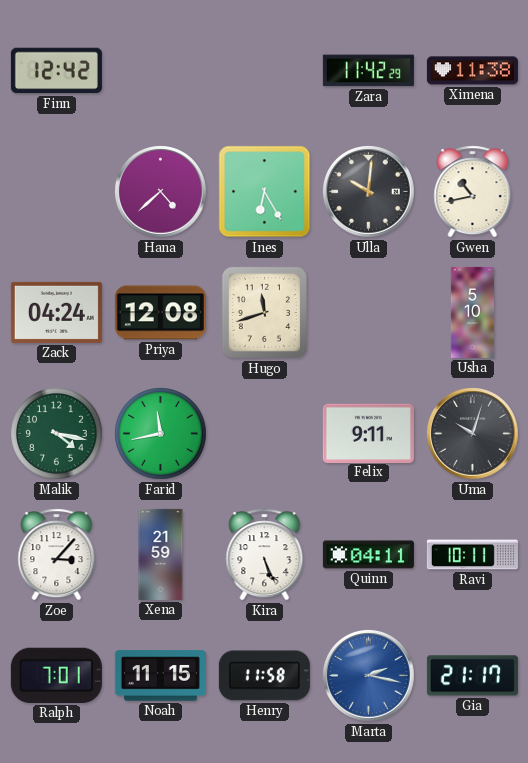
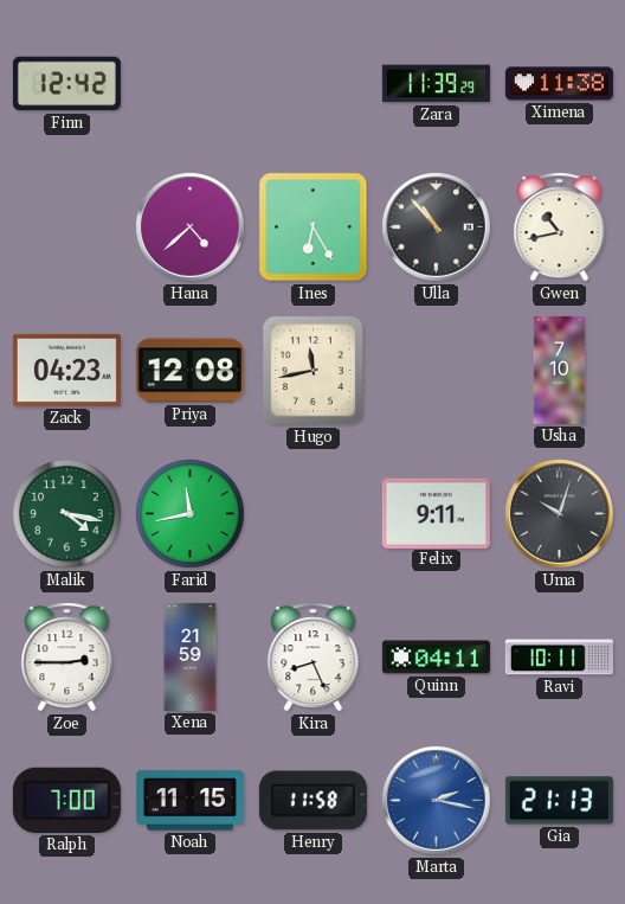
Zara: 11:42 -> 11:39 (436, 84)
Ulla: 10:01 -> 10:53 (437, 227)
Zack: 04:24 -> 04:23 (66, 370)
Hugo: 11:42 -> 11:43 (312, 370)
Usha: 5:10 -> 7:10 (559, 370)
Zoe: 3:07 -> 2:45 (67, 658)
Kira: 5:26 -> 8:26 (314, 658)
Ralph: 7:01 -> 7:00 (66, 800)
Gia: 21:17 -> 21:13 (559, 801)
